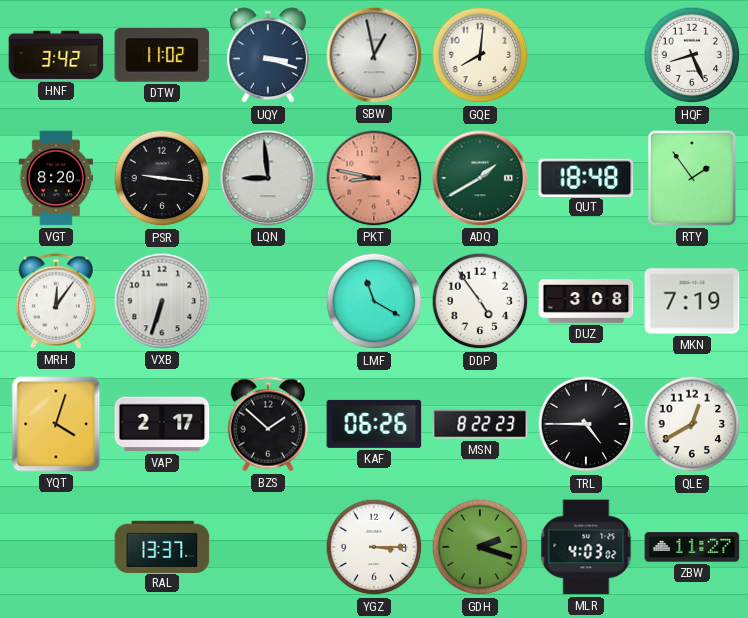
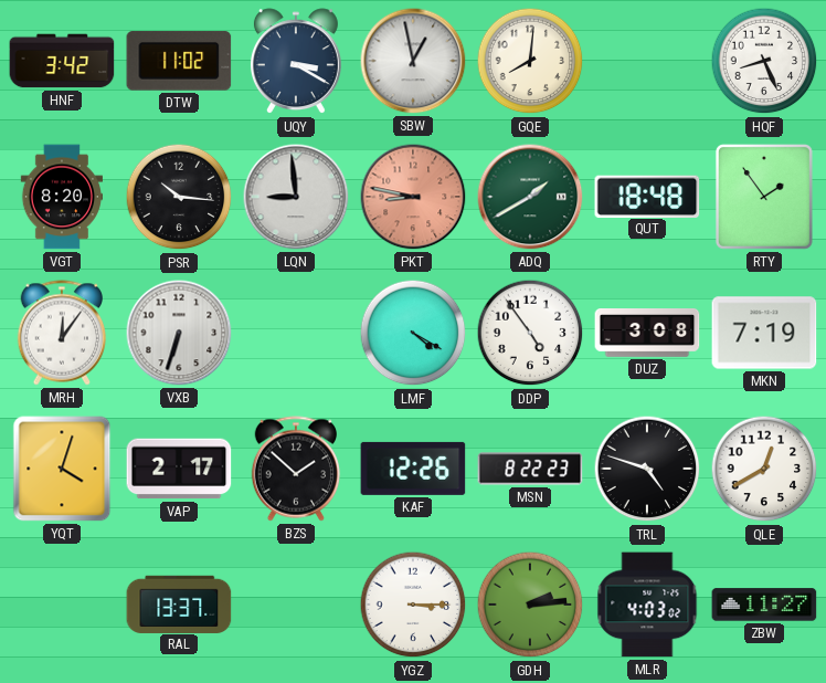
UQY: 3:18 -> 3:20 (296, 62)
PSR: 9:16 -> 10:16 (179, 197)
LMF: 11:20 -> 4:20 (413, 333)
KAF: 06:26 -> 12:26 (413, 469)
TRL: 4:45 -> 4:48 (647, 469)
GDH: 2:18 -> 2:14 (530, 605)
